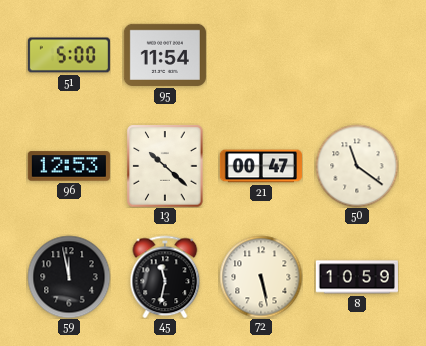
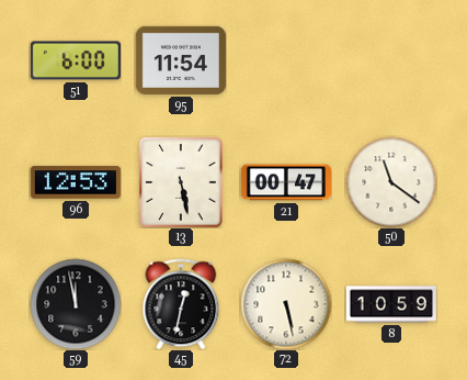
51: 5:00 -> 6:00 (76, 60)
13: 10:22 -> 5:28 (181, 182)
45: 11:32 -> 12:32 (181, 304)
